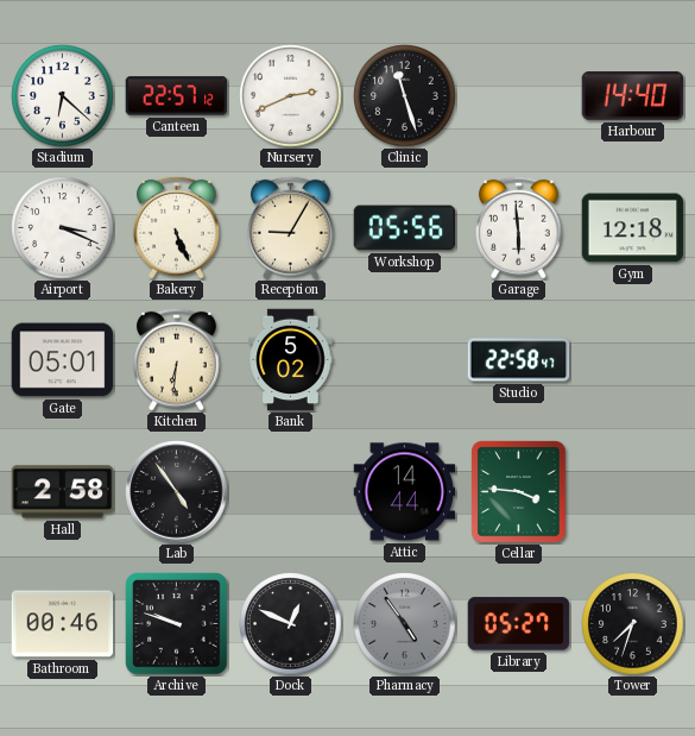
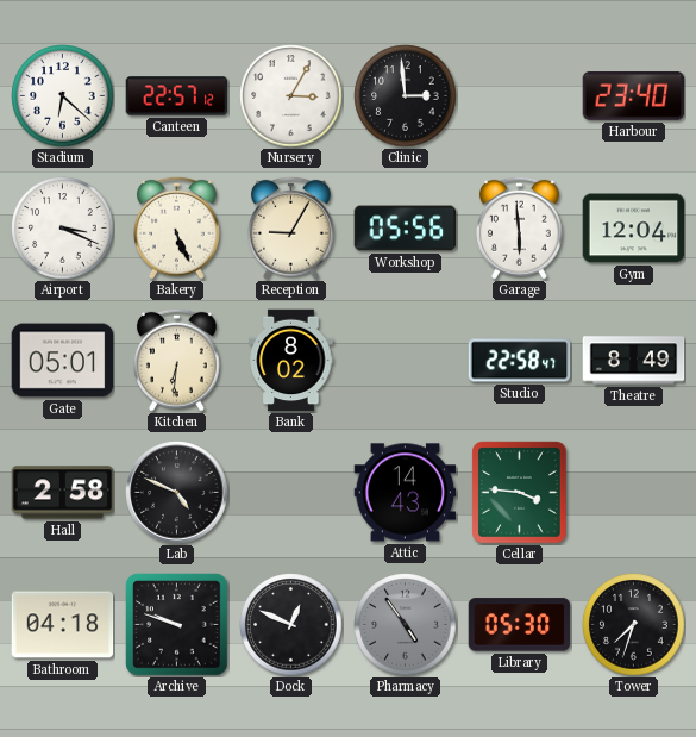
Nursery: 2:41 -> 3:05 (291, 96)
Clinic: 11:27 -> 2:59 (406, 96)
Harbour: 14:40 -> 23:40 (634, 96)
Gym: 12:18 -> 12:04 (634, 229)
Bank: 5:02 -> 8:02 (291, 361)
Theatre: none -> 8:49 (634, 361)
Lab: 4:54 -> 4:49 (177, 493)
Attic: 14:44 -> 14:43 (406, 493)
Bathroom: 00:46 -> 04:18 (63, 625)
Library: 05:27 -> 05:30 (520, 625)
